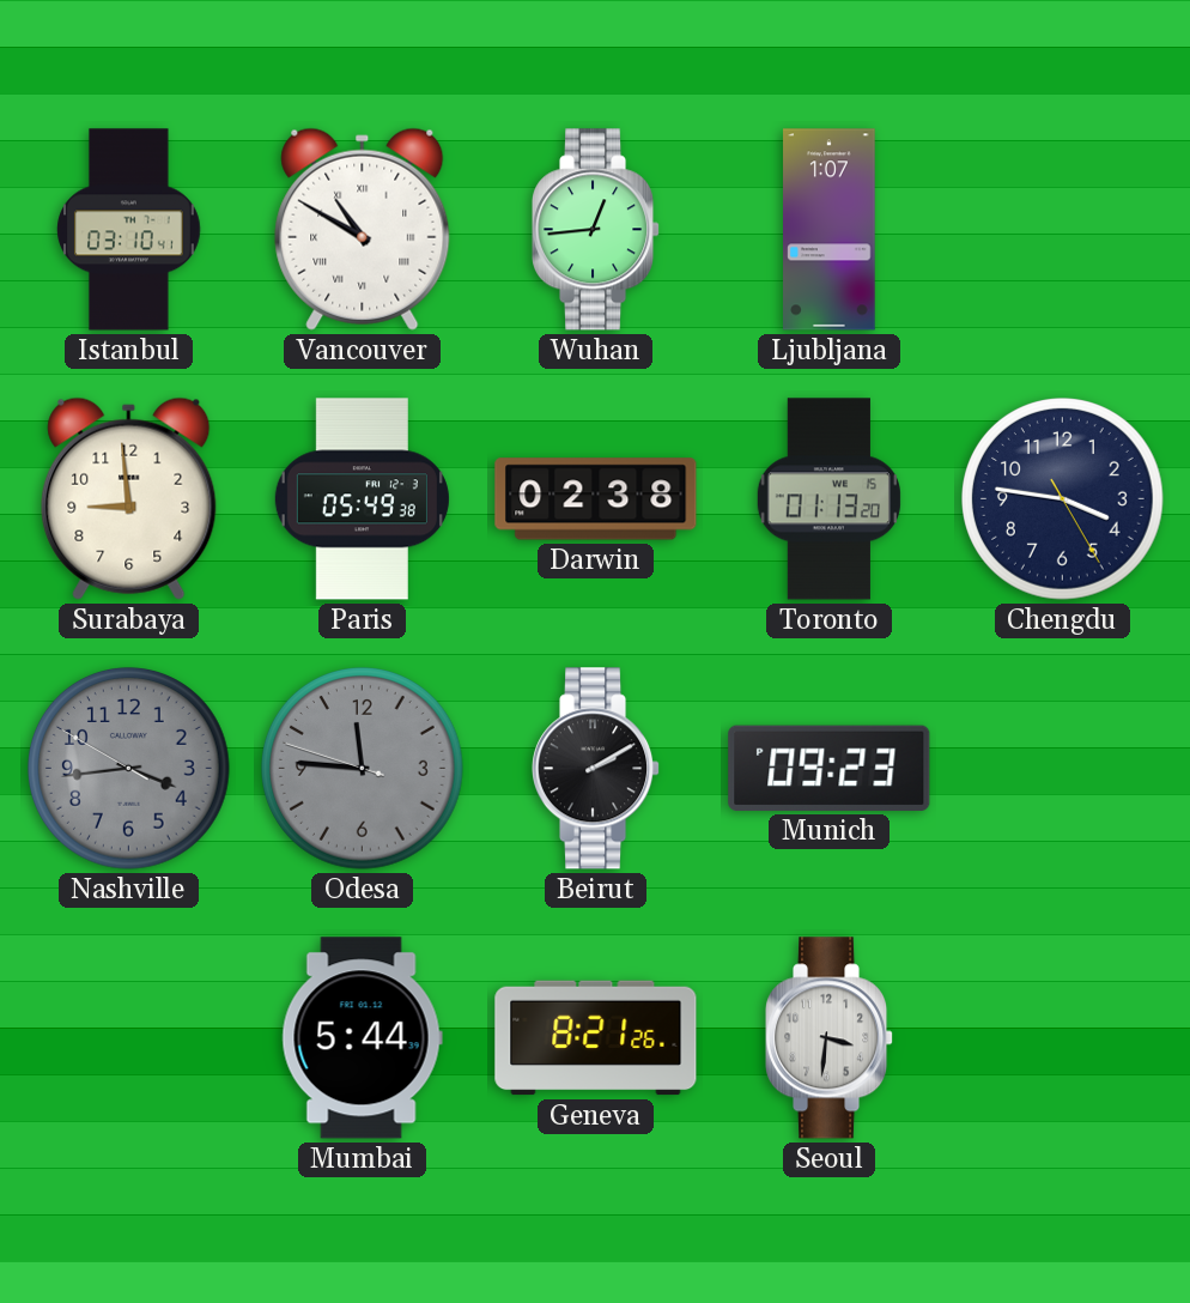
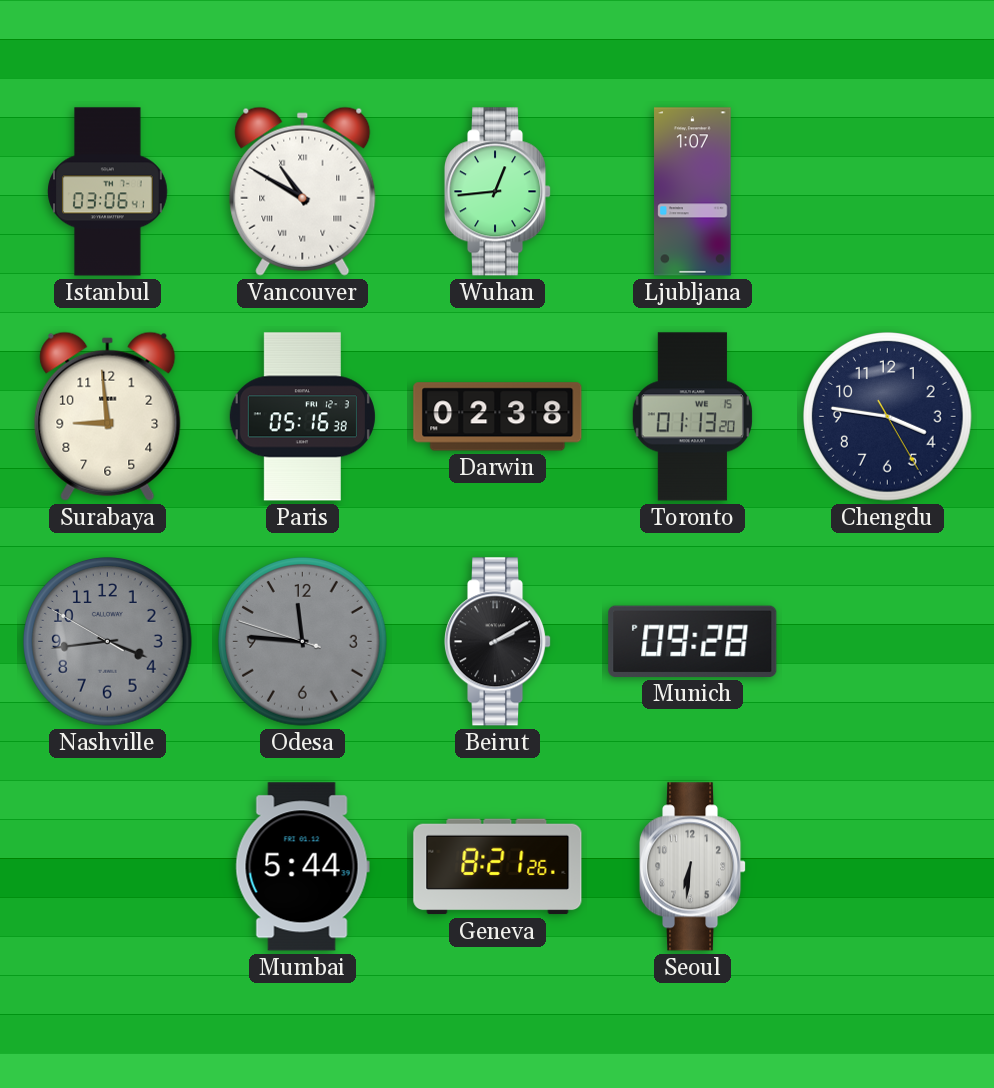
Istanbul: 03:10 -> 03:06 (108, 192)
Paris: 05:49 -> 05:16 (302, 417)
Munich: 09:23 -> 09:28 (693, 641)
Seoul: 3:31 -> 6:31 (694, 867)
